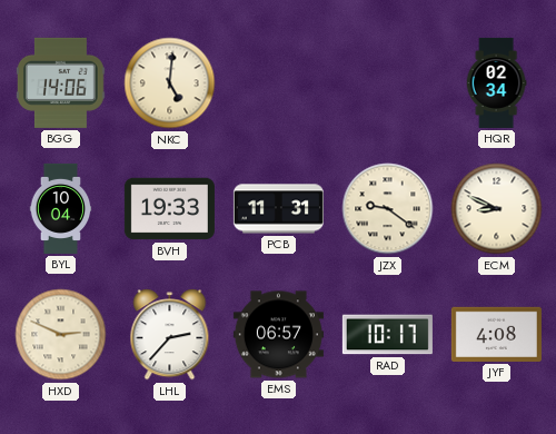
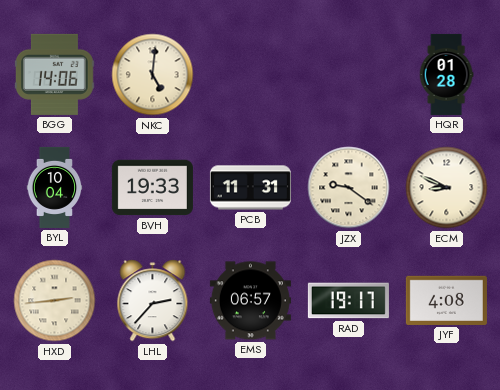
HQR: 02:34 -> 01:28 (446, 74)
HXD: 2:49 -> 2:44 (55, 301)
RAD: 10:17 -> 19:17 (348, 301)
